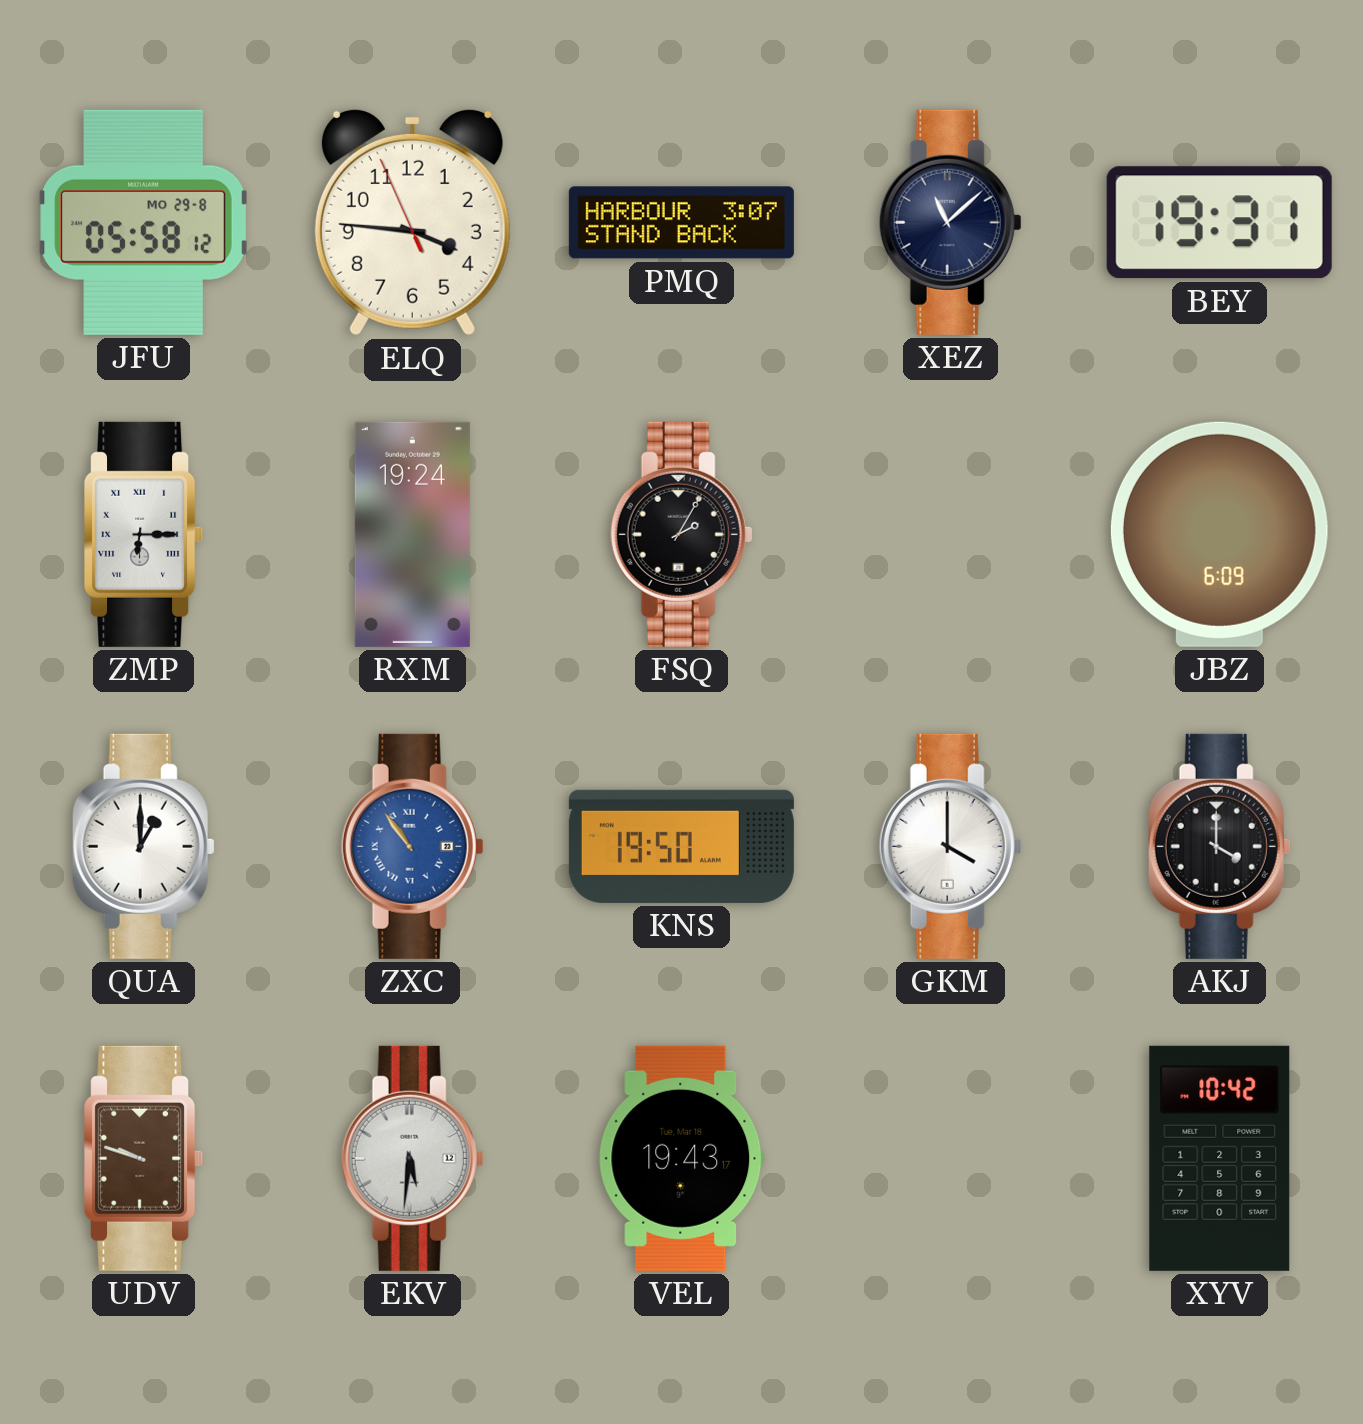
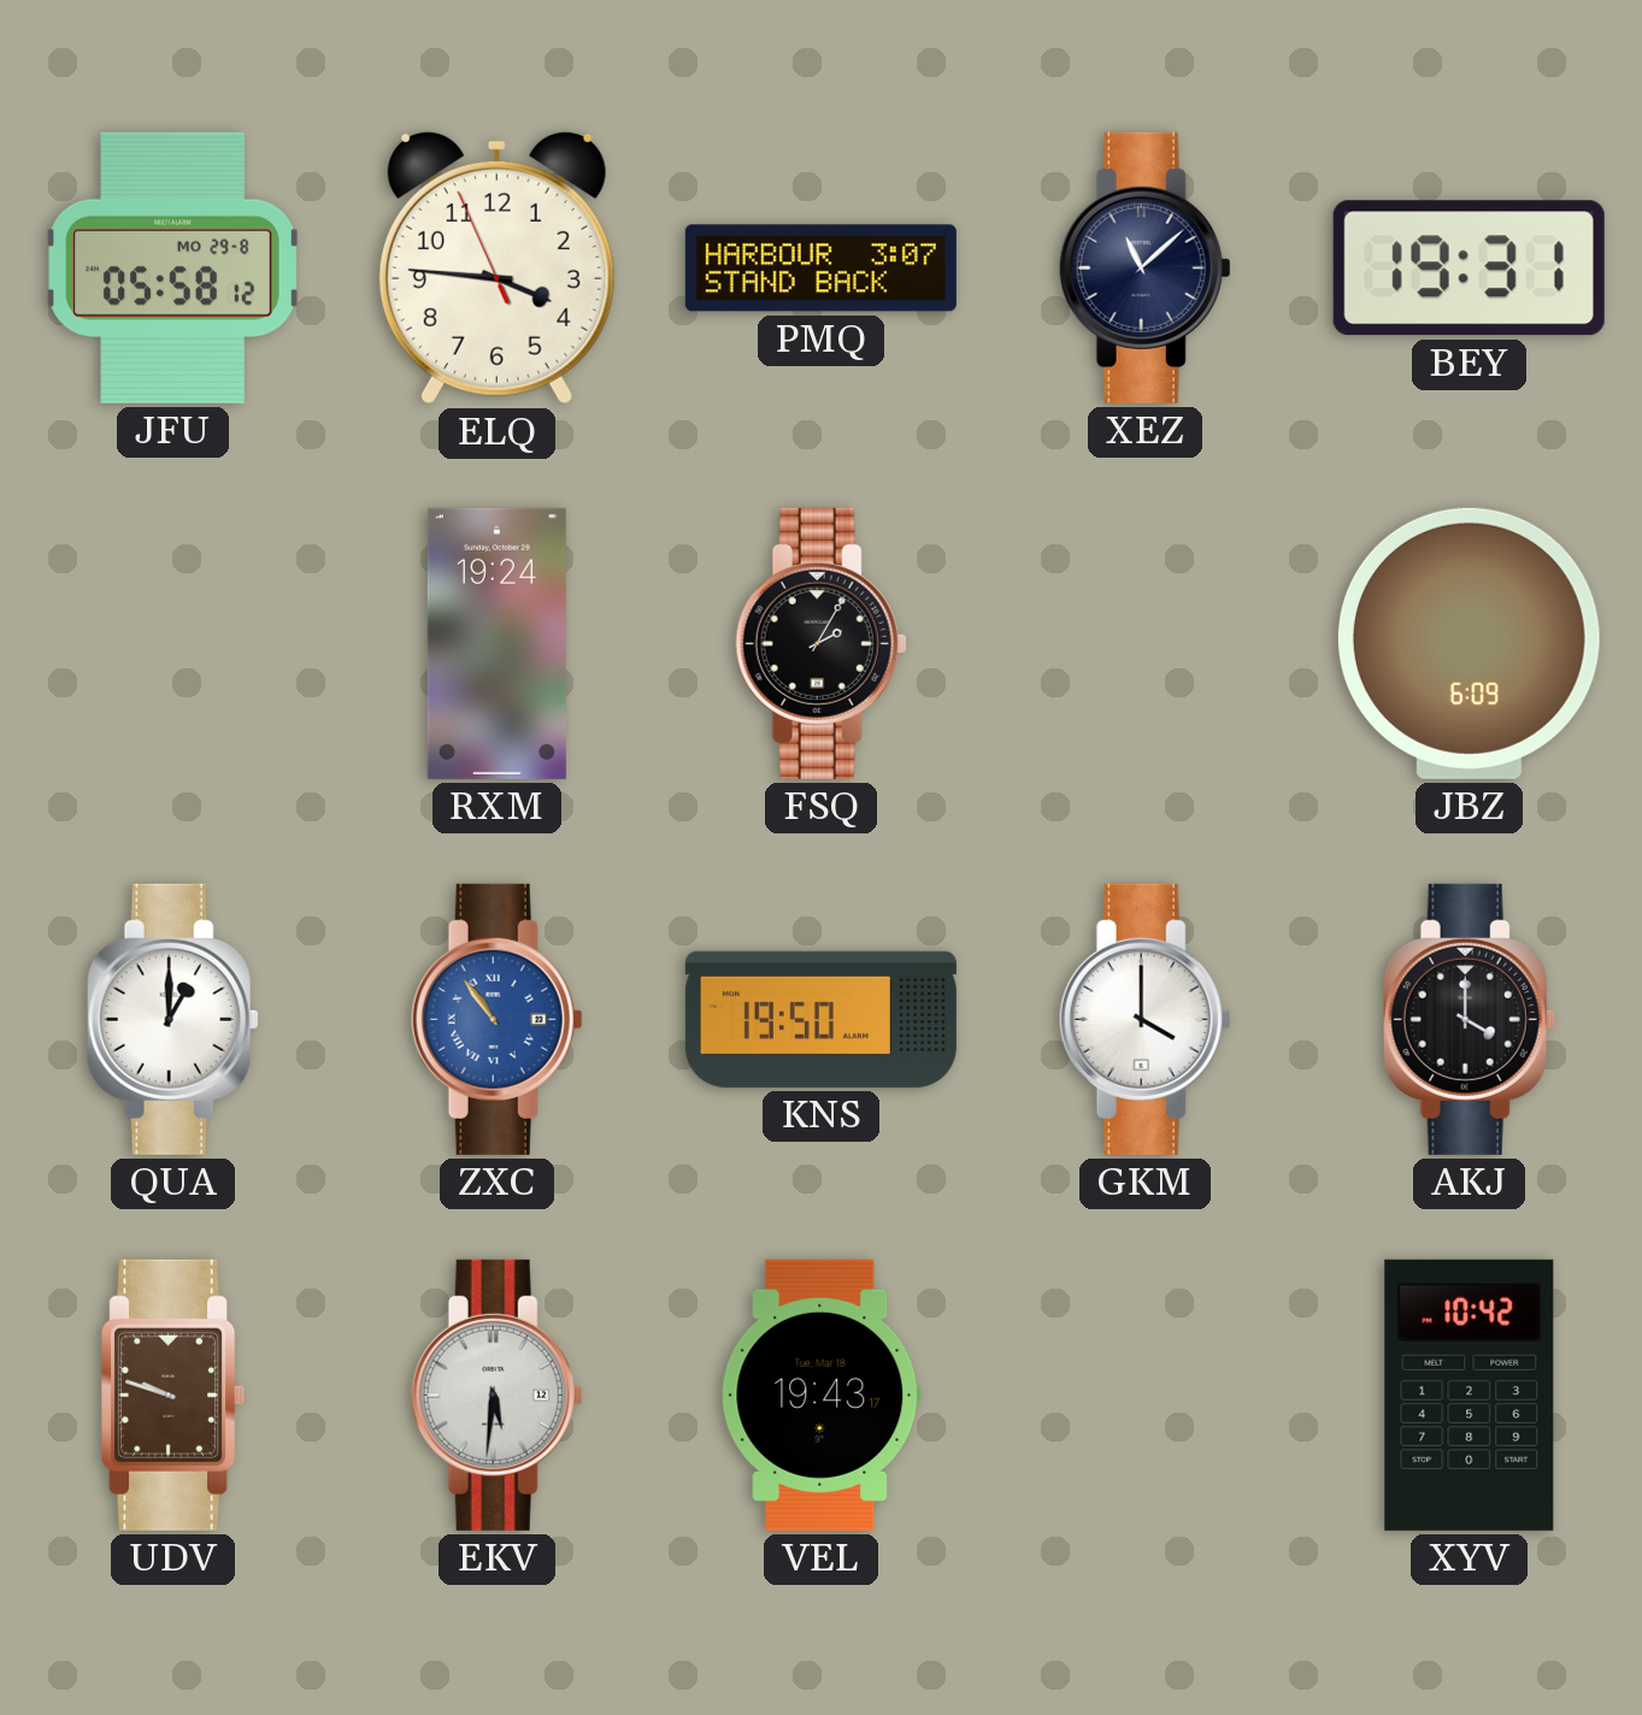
ZMP: 6:15 -> none (144, 534)
